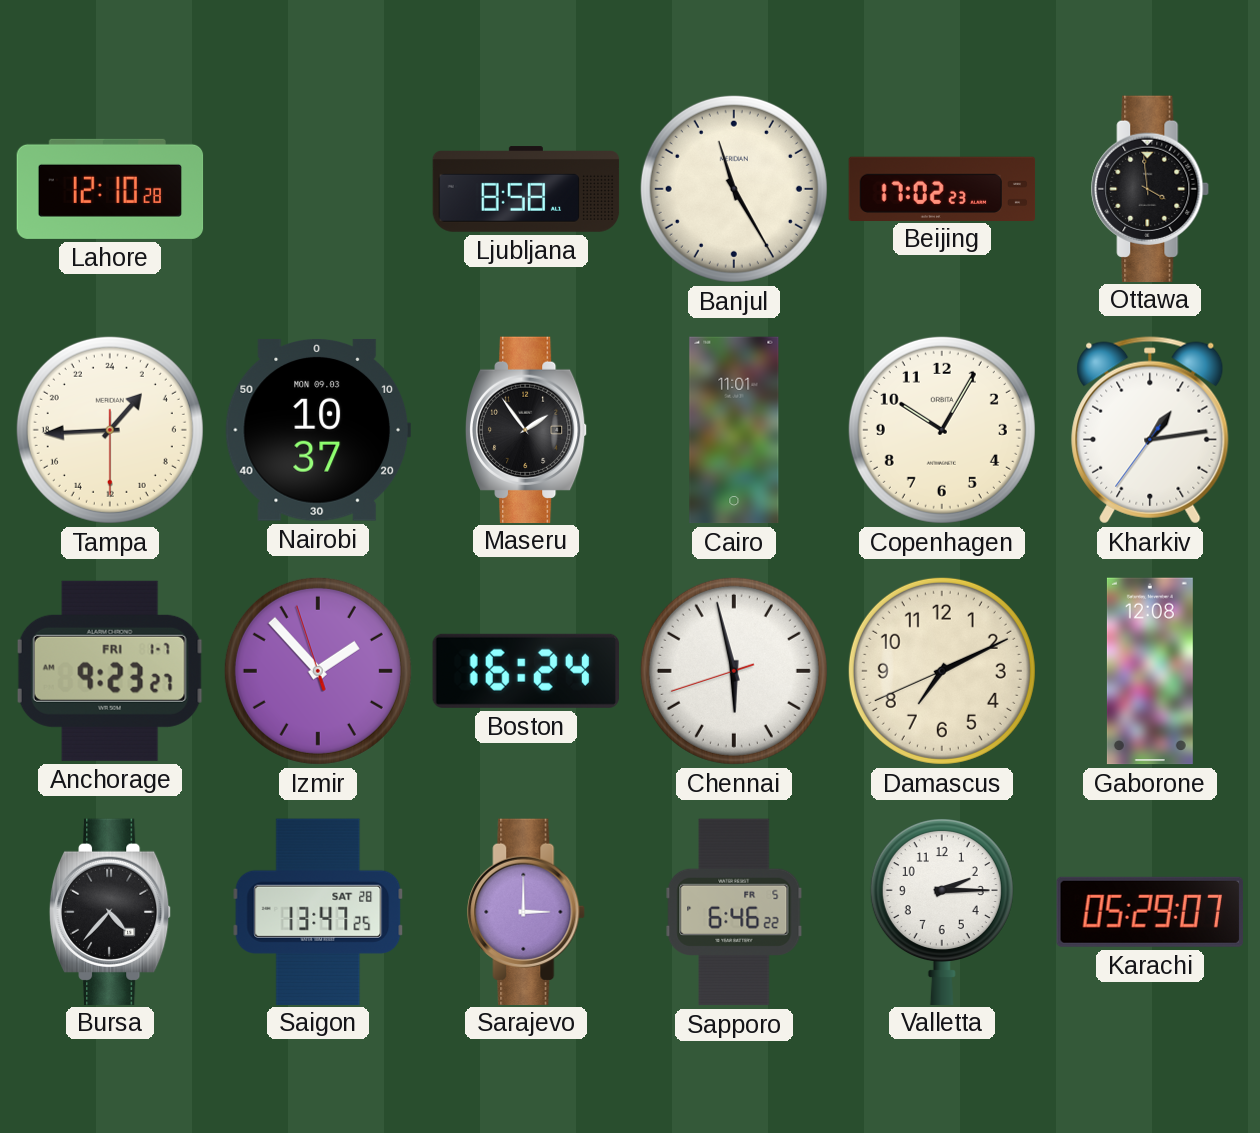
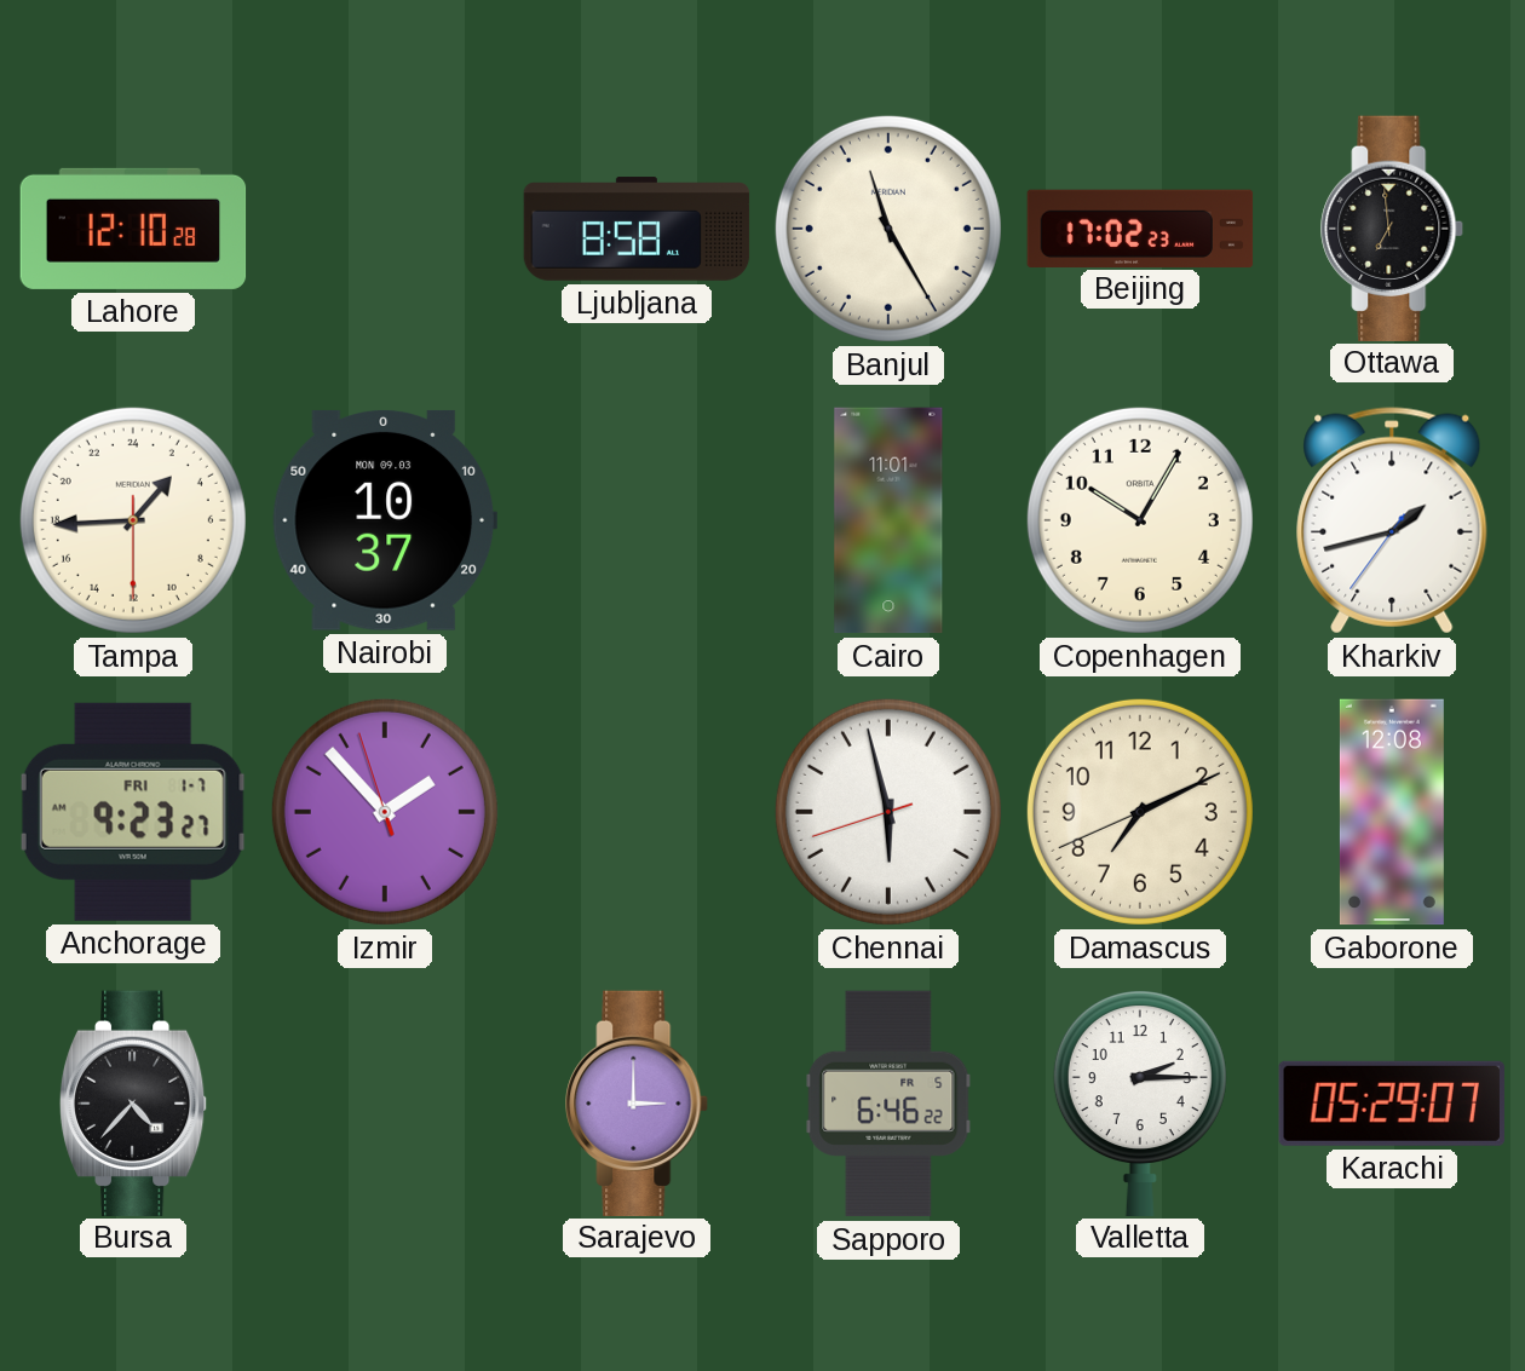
Ottawa: 3:59 -> 6:59 (1393, 227)
Maseru: 1:54 -> none (526, 429)
Kharkiv: 1:13 -> 1:42 (1392, 520)
Boston: 16:24 -> none (526, 671)
Saigon: 13:47 -> none (318, 911)
